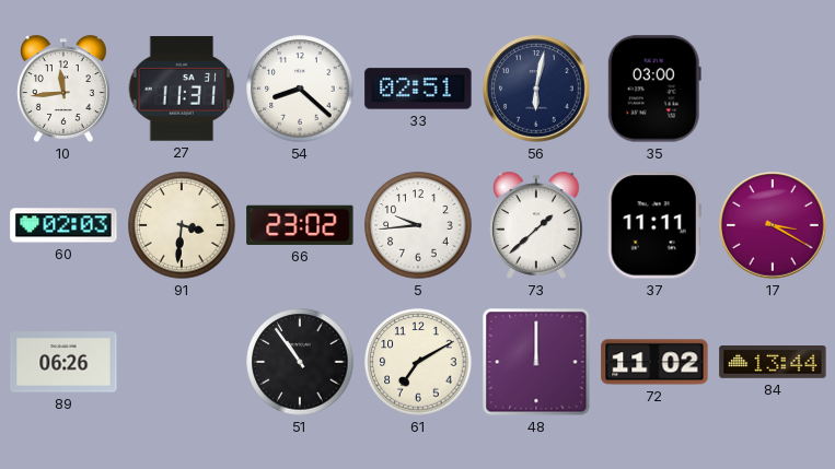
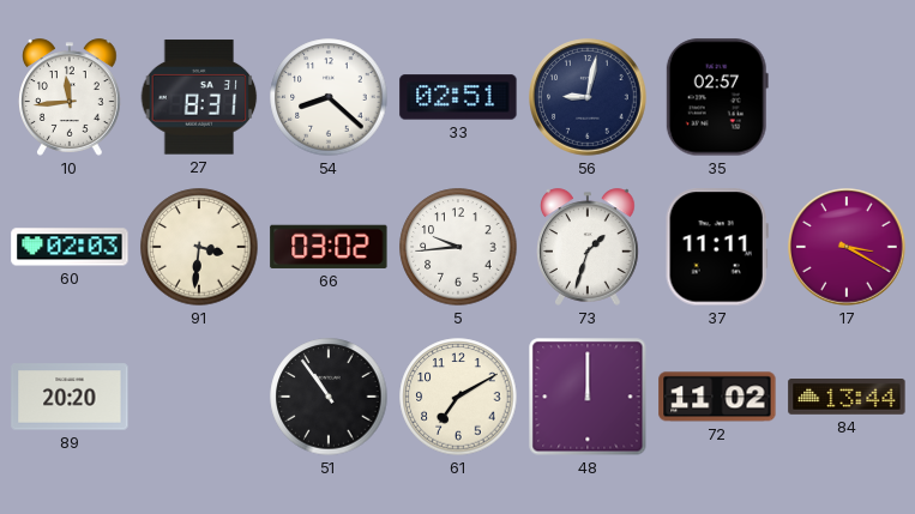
27: 11:31 -> 8:31 (199, 97)
56: 6:02 -> 9:02 (588, 97)
35: 03:00 -> 02:57 (717, 97)
66: 23:02 -> 03:02 (329, 247)
73: 1:38 -> 1:33 (589, 247)
89: 06:26 -> 20:20 (70, 397)
